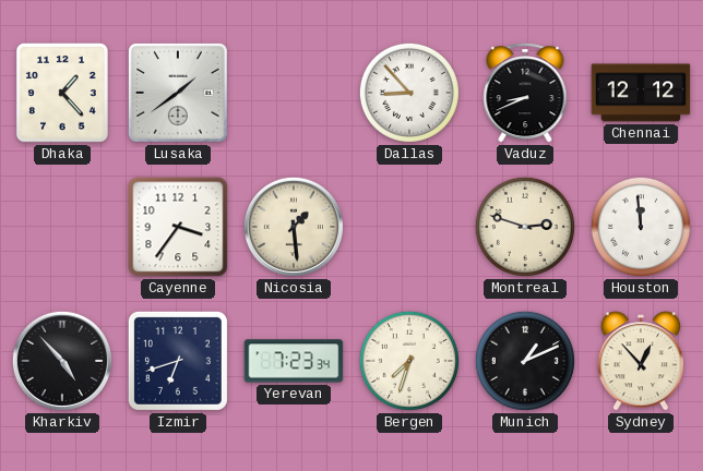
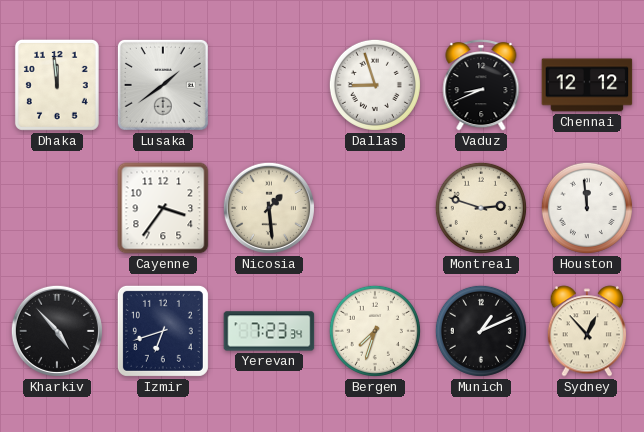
Dhaka: 1:23 -> 11:59 (57, 85)
Dallas: 8:53 -> 8:57 (375, 85)
